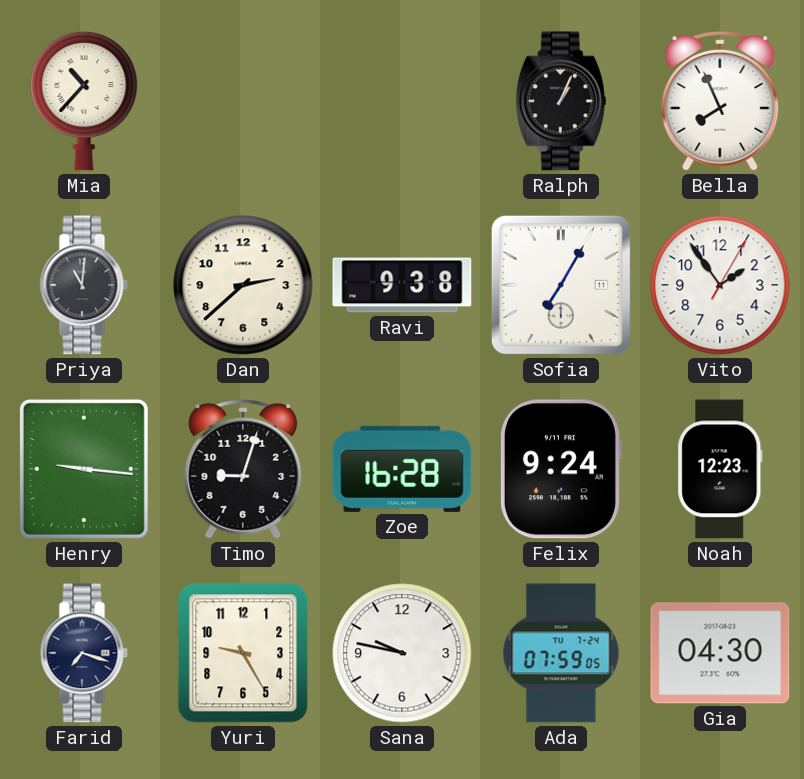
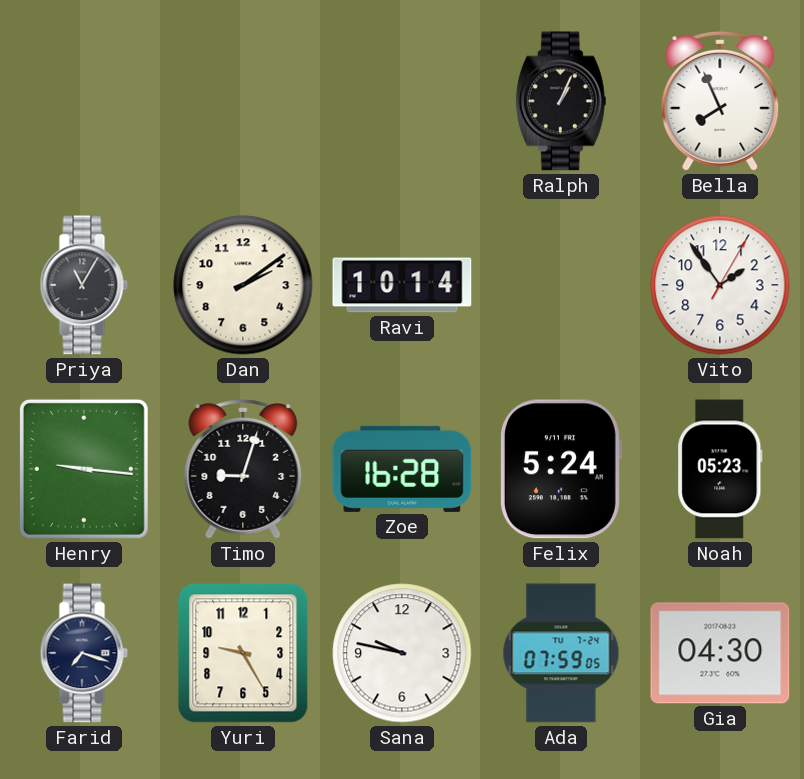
Mia: 10:37 -> none (84, 101)
Priya: 11:01 -> 11:05 (84, 285)
Dan: 2:38 -> 2:09 (243, 285)
Ravi: 9:38 -> 10:14 (402, 285)
Sofia: 7:05 -> none (561, 285)
Felix: 9:24 -> 5:24 (560, 469)
Noah: 12:23 -> 05:23 (720, 469)
